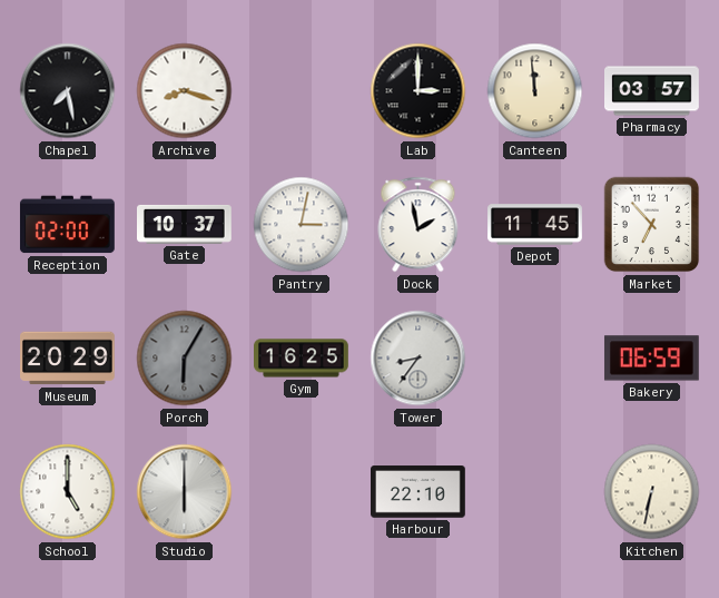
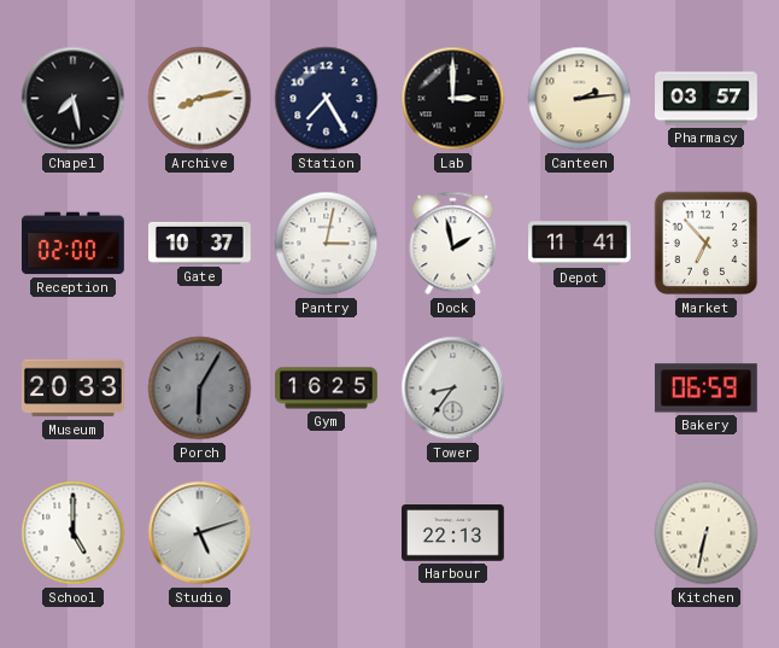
Archive: 8:18 -> 8:13 (200, 99)
Station: none -> 7:25 (327, 99)
Canteen: 11:59 -> 2:14 (580, 99)
Depot: 11:45 -> 11:41 (580, 244)
Museum: 20:29 -> 20:33 (74, 389)
Studio: 6:00 -> 5:12 (200, 533)
Harbour: 22:10 -> 22:13 (453, 533)
